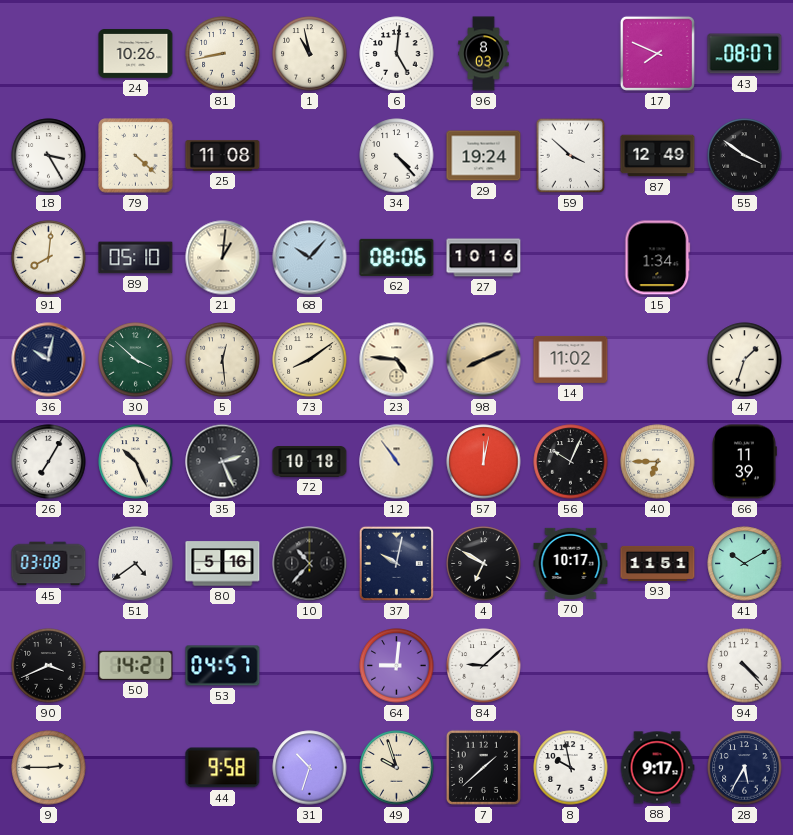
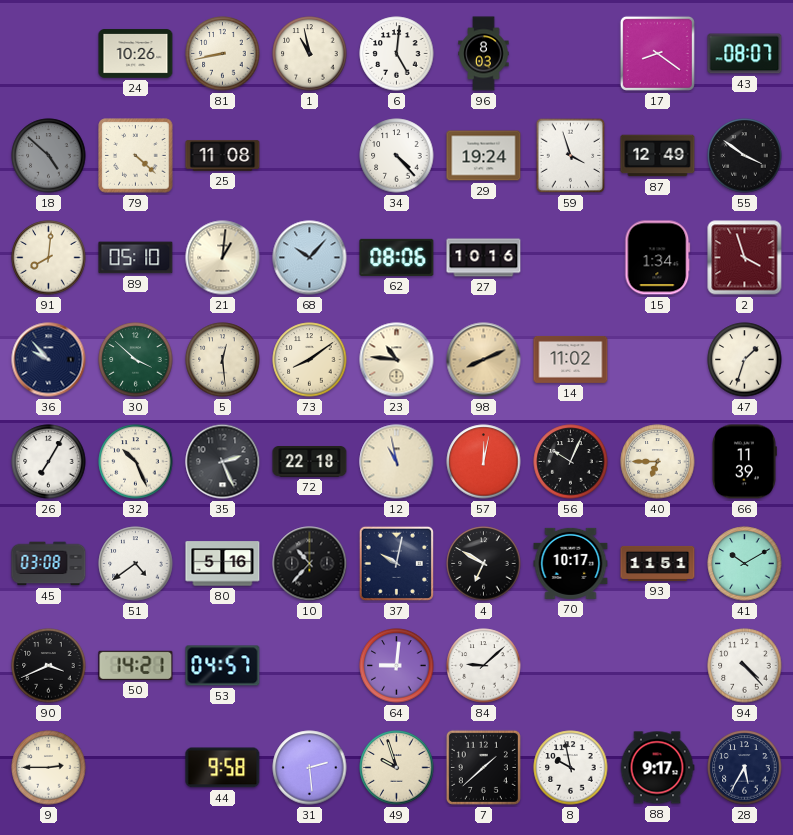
17: 7:49 -> 8:21 (657, 53)
18: 3:25 -> 4:52 (49, 156)
18 dial: white -> grey (49, 156)
59: 3:52 -> 3:57 (571, 156)
2: none -> 3:57 (745, 258)
36: 10:02 -> 9:53 (49, 360)
23: 4:46 -> 10:46 (397, 360)
72: 10:18 -> 22:18 (310, 462)
12: 10:54 -> 10:58 (397, 462)
31: 10:33 -> 2:29 (310, 768)
